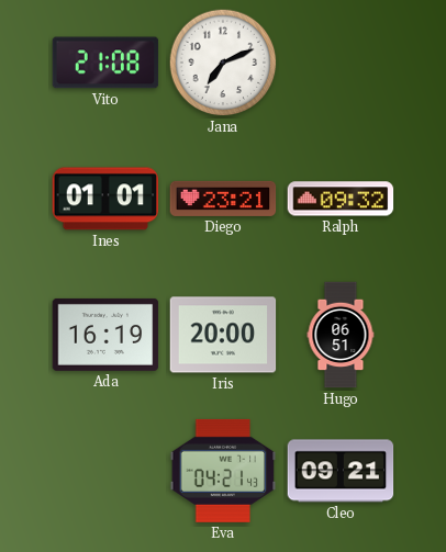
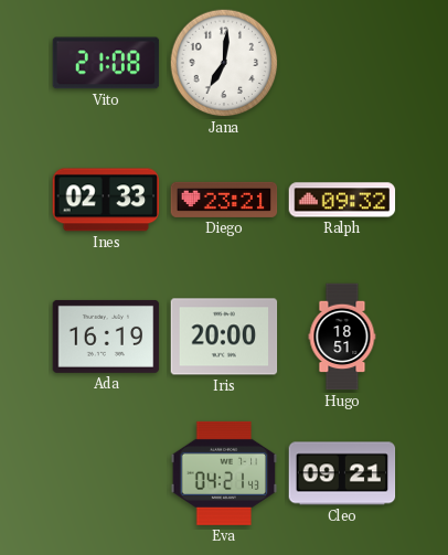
Jana: 7:11 -> 7:01 (224, 63)
Ines: 01:01 -> 02:33 (106, 200)
Hugo: 06:51 -> 18:51 (342, 337)
